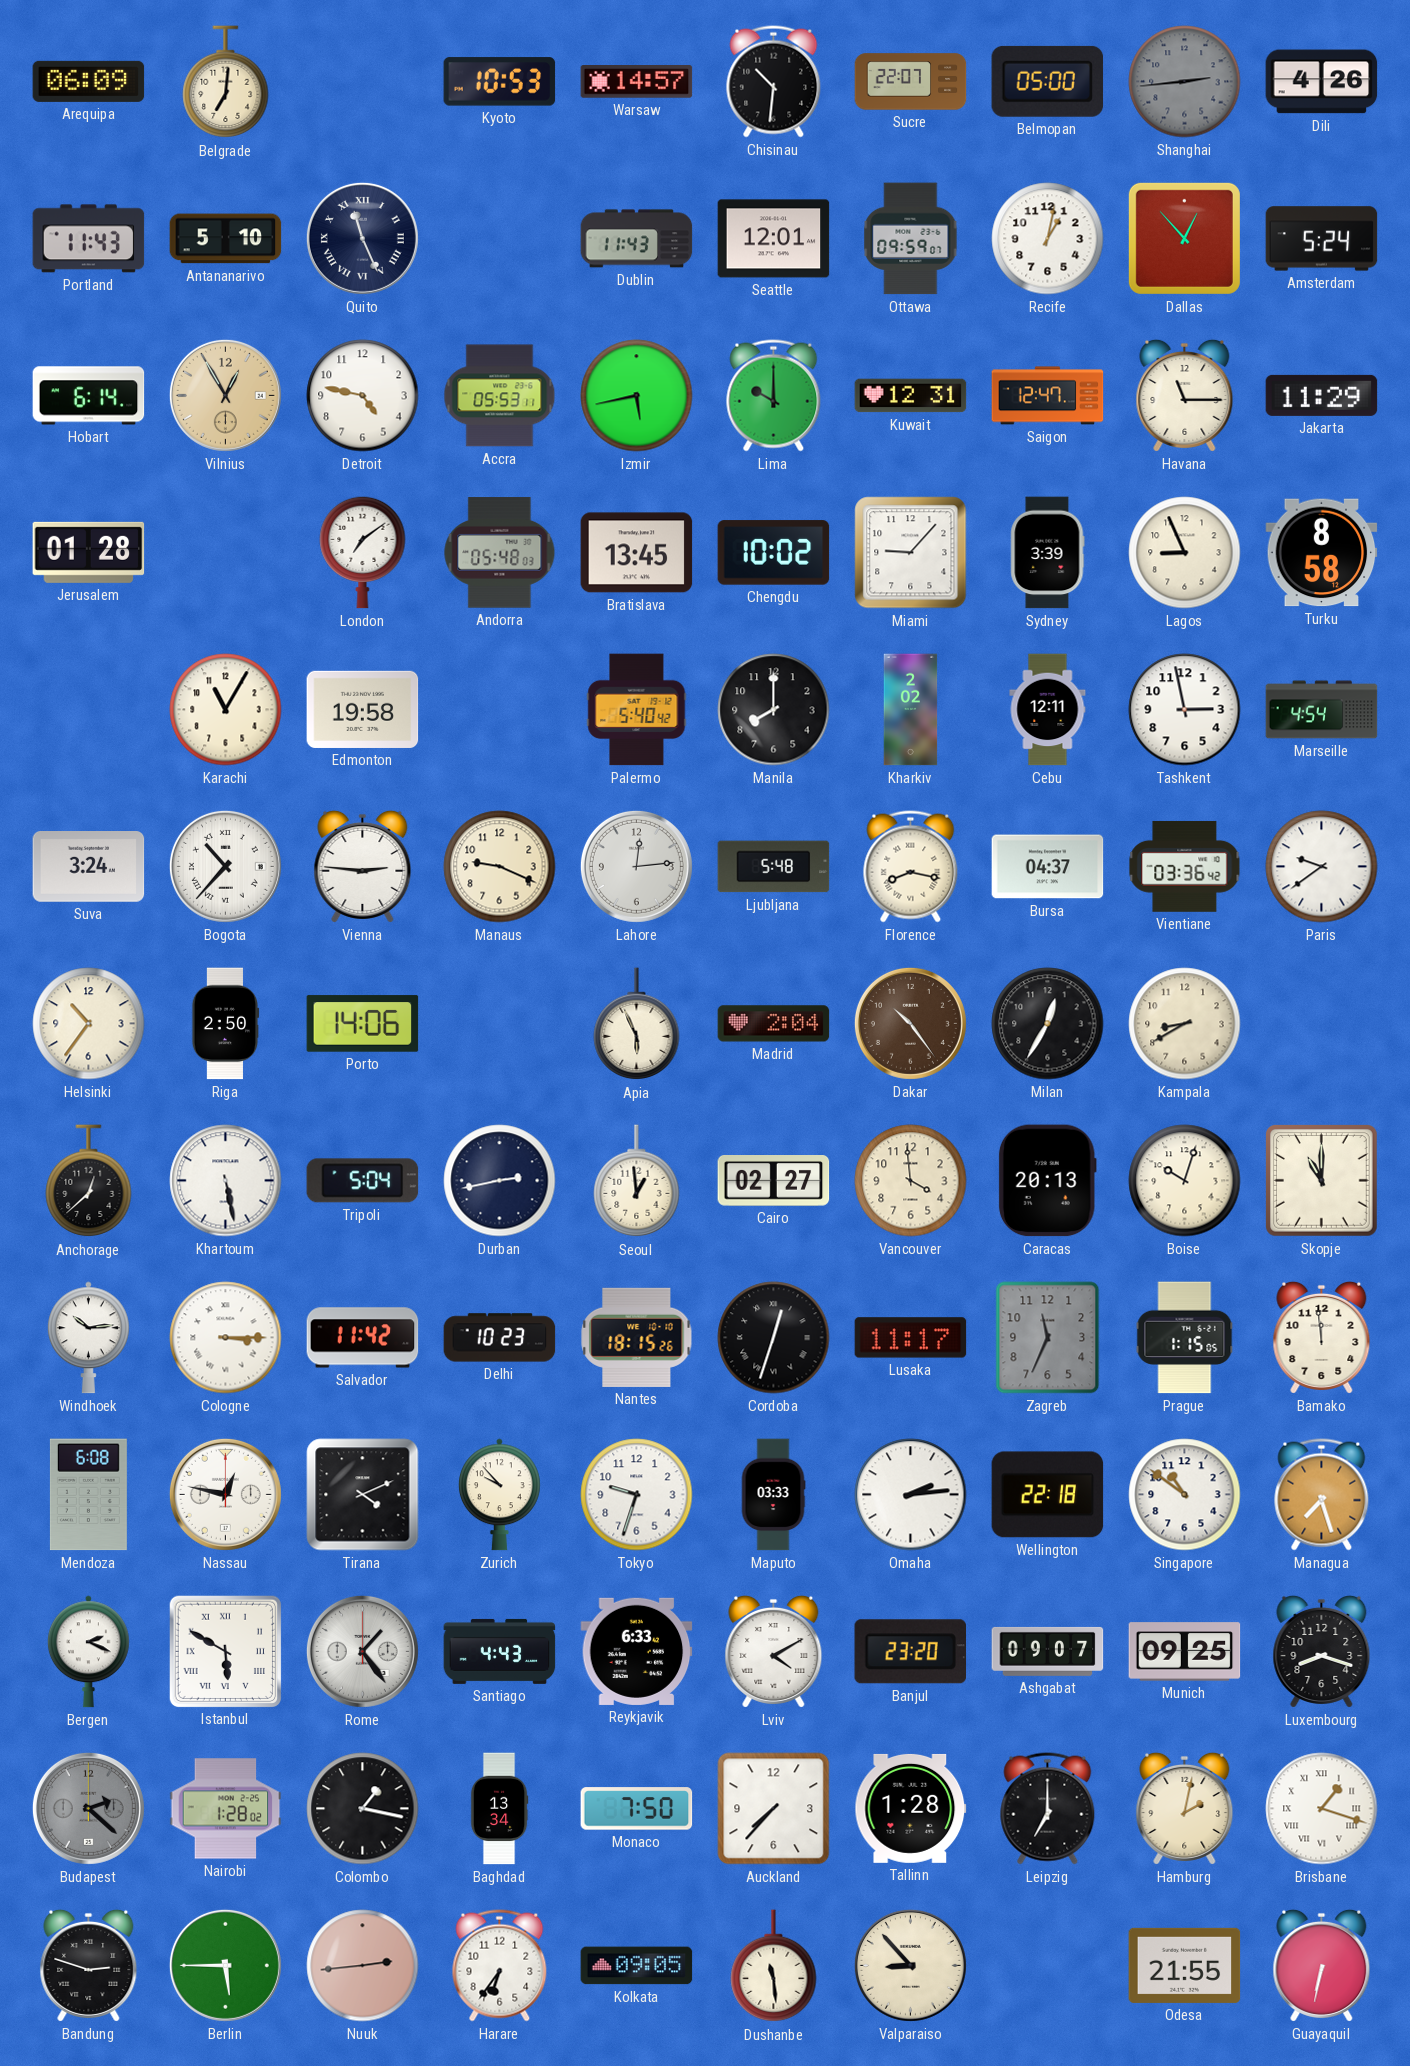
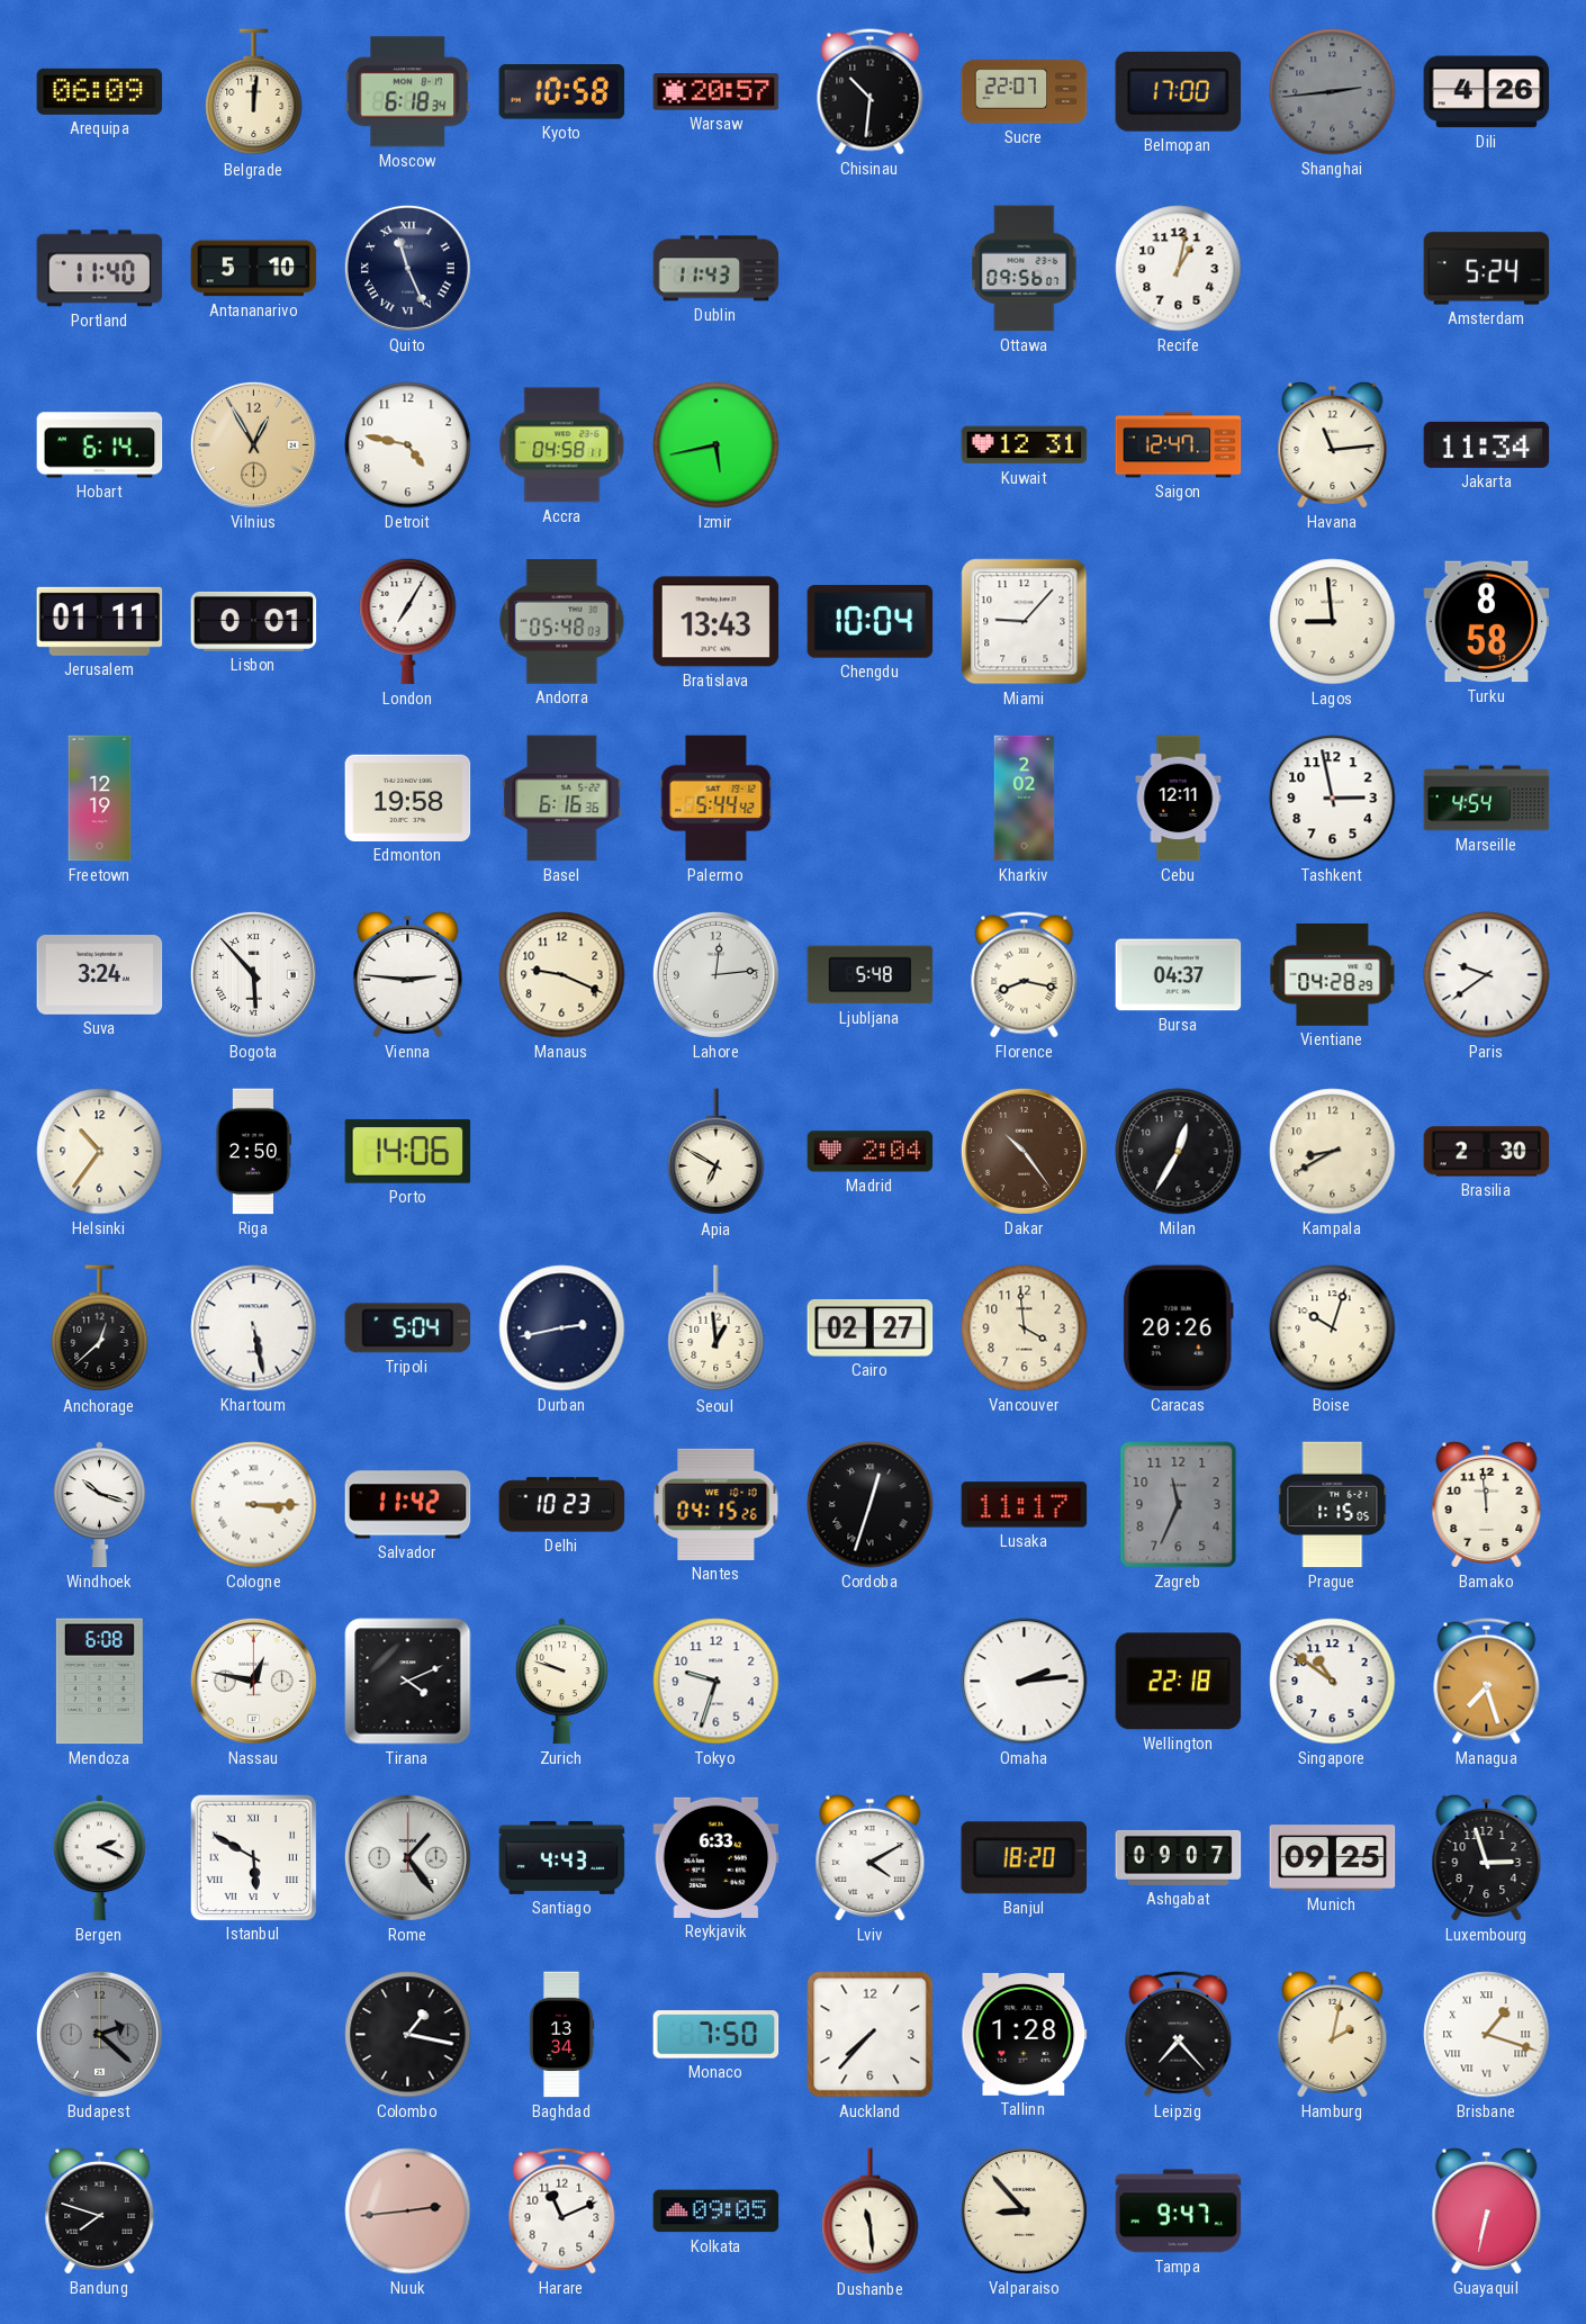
Belgrade: 7:01 -> 12:01 (254, 92)
Moscow: none -> 6:18 (408, 92)
Kyoto: 10:53 -> 10:58 (562, 92)
Warsaw: 14:57 -> 20:57 (717, 92)
Belmopan: 05:00 -> 17:00 (1179, 91)
Portland: 11:43 -> 11:40 (100, 269)
Seattle: 12:01 -> none (774, 239)
Ottawa: 09:59 -> 09:56 (1025, 269)
Dallas: 12:53 -> none (1184, 238)
Accra: 05:53 -> 04:58 (562, 445)
Lima: 10:00 -> none (774, 396)
Havana: 11:15 -> 11:14 (1333, 444)
Jakarta: 11:29 -> 11:34 (1487, 444)
Jerusalem: 01:28 -> 01:11 (100, 621)
Lisbon: none -> 0:01 (254, 621)
London: 7:09 -> 7:05 (408, 621)
Bratislava: 13:45 -> 13:43 (717, 622)
Chengdu: 10:02 -> 10:04 (871, 622)
Sydney: 3:39 -> none (1048, 553)
Lagos: 8:56 -> 8:59 (1333, 622)
Freetown: none -> 12:19 (100, 799)
Karachi: 11:05 -> none (226, 710)
Basel: none -> 6:16 (562, 799)
Palermo: 5:40 -> 5:44 (717, 799)
Manila: 8:00 -> none (774, 710)
Bogota: 10:37 -> 5:53 (253, 974)
Vientiane: 03:36 -> 04:28 (1333, 974)
Apia: 5:56 -> 6:50 (717, 1152)
Brasilia: none -> 2:30 (1487, 1152)
Caracas: 20:13 -> 20:26 (1178, 1328)
Skopje: 11:00 -> none (1322, 1181)
Windhoek: 10:14 -> 10:18 (99, 1505)
Nantes: 18:15 -> 04:15 (717, 1504)
Zurich: 9:53 -> 9:48 (561, 1682)
Maputo: 03:33 -> none (773, 1495)
Banjul: 23:20 -> 18:20 (1024, 1858)
Luxembourg: 8:18 -> 2:57 (1487, 1857)
Nairobi: 1:28 -> none (226, 1809)
Leipzig: 7:00 -> 7:23 (1179, 2035)
Bandung: 2:48 -> 7:48 (100, 2210)
Berlin: 5:45 -> none (225, 1965)
Harare: 6:36 -> 11:11 (562, 2212)
Tampa: none -> 9:47 (1179, 2212)
Odesa: 21:55 -> none (1185, 1965)
